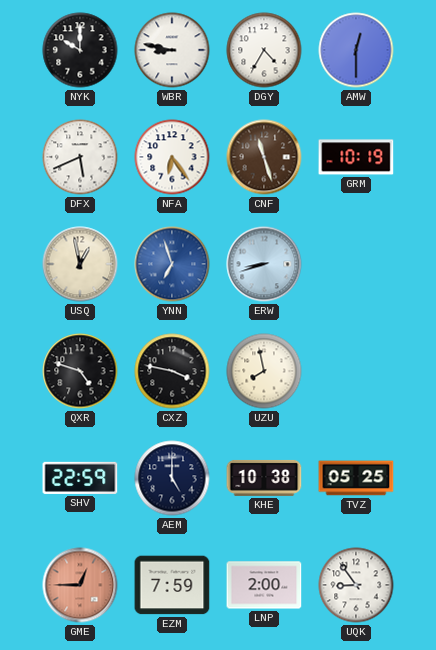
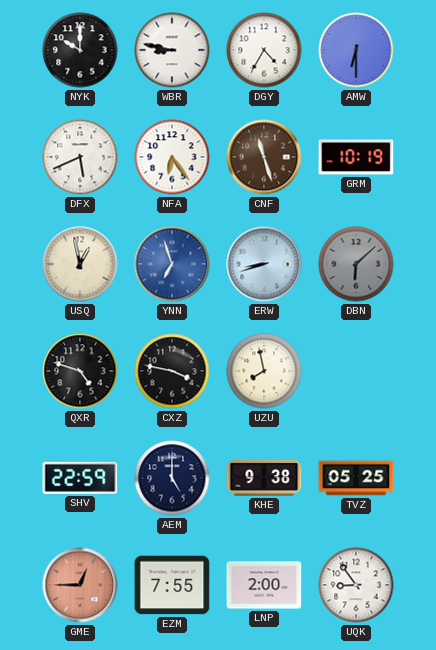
AMW: 12:30 -> 6:30 (356, 50)
DBN: none -> 6:08 (356, 264)
KHE: 10:38 -> 9:38 (264, 478)
EZM: 7:59 -> 7:55 (172, 585)
